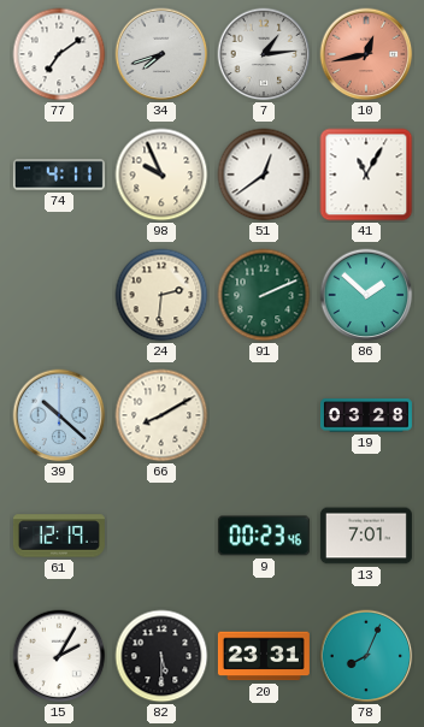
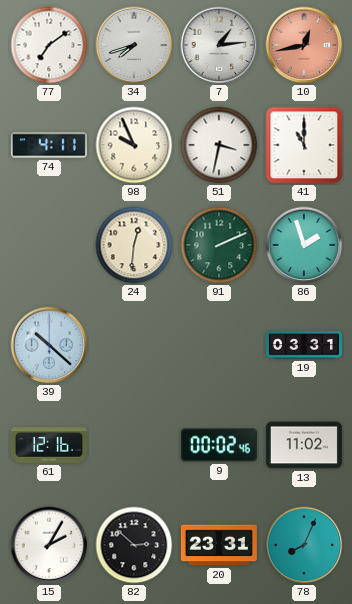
51: 12:39 -> 3:32 (219, 145)
41: 11:05 -> 11:00 (304, 145)
24: 2:31 -> 12:31 (134, 245)
86: 1:52 -> 1:57 (304, 245)
66: 8:10 -> none (161, 415)
19: 03:28 -> 03:31 (304, 345)
61: 12:19 -> 12:16 (49, 445)
9: 00:23 -> 00:02 (219, 445)
13: 7:01 -> 11:02 (304, 445)
82: 5:30 -> 2:52 (134, 545)
